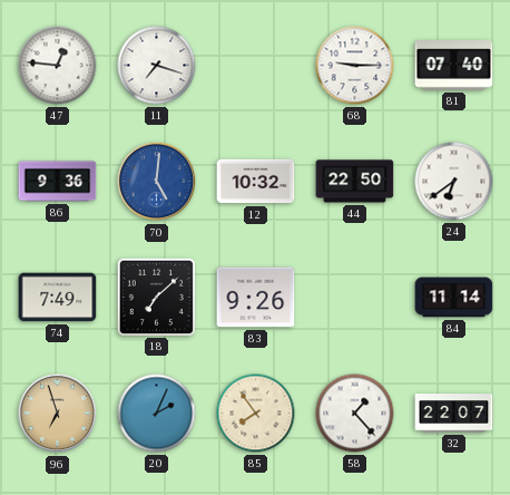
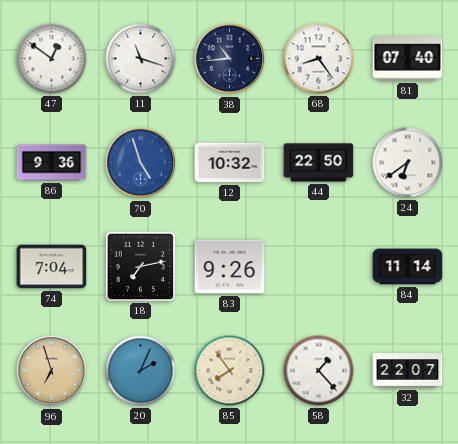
47: 12:46 -> 12:51 (52, 59)
11: 7:18 -> 11:18 (141, 59)
38: none -> 10:44 (230, 59)
68: 9:15 -> 8:24 (319, 59)
70: 5:01 -> 4:57 (141, 163)
74: 7:49 -> 7:04 (52, 267)
18: 7:08 -> 7:13 (140, 266)
